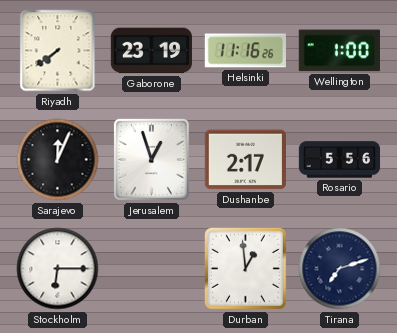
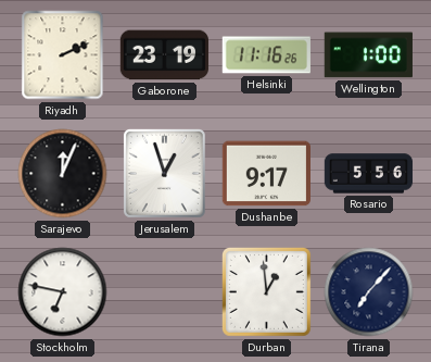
Riyadh: 7:39 -> 2:11 (63, 55)
Dushanbe: 2:17 -> 9:17 (266, 174)
Stockholm: 6:15 -> 6:47 (63, 292)
Tirana: 7:12 -> 7:07 (369, 292)
